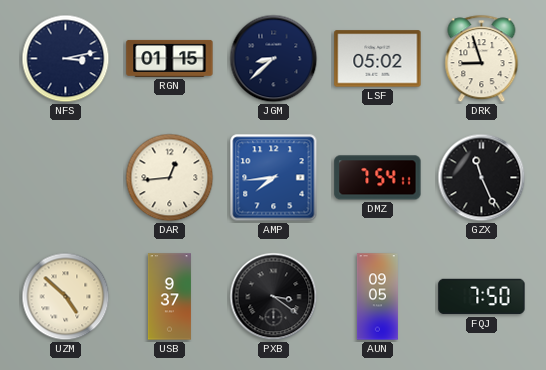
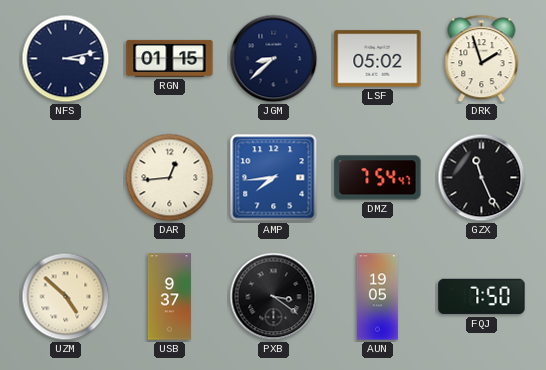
DRK: 8:57 -> 1:57 (482, 59)
DMZ: 7:54:11 -> 7:54:47 (378, 178)
AUN: 09:05 -> 19:05 (377, 297)
